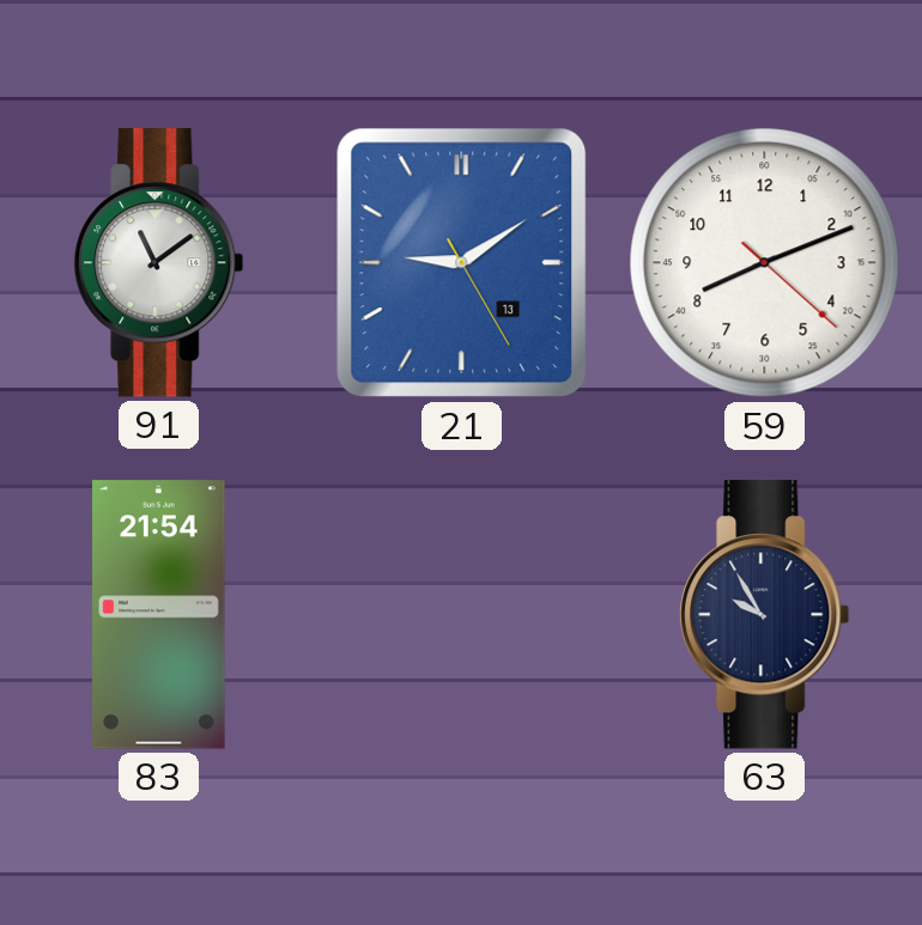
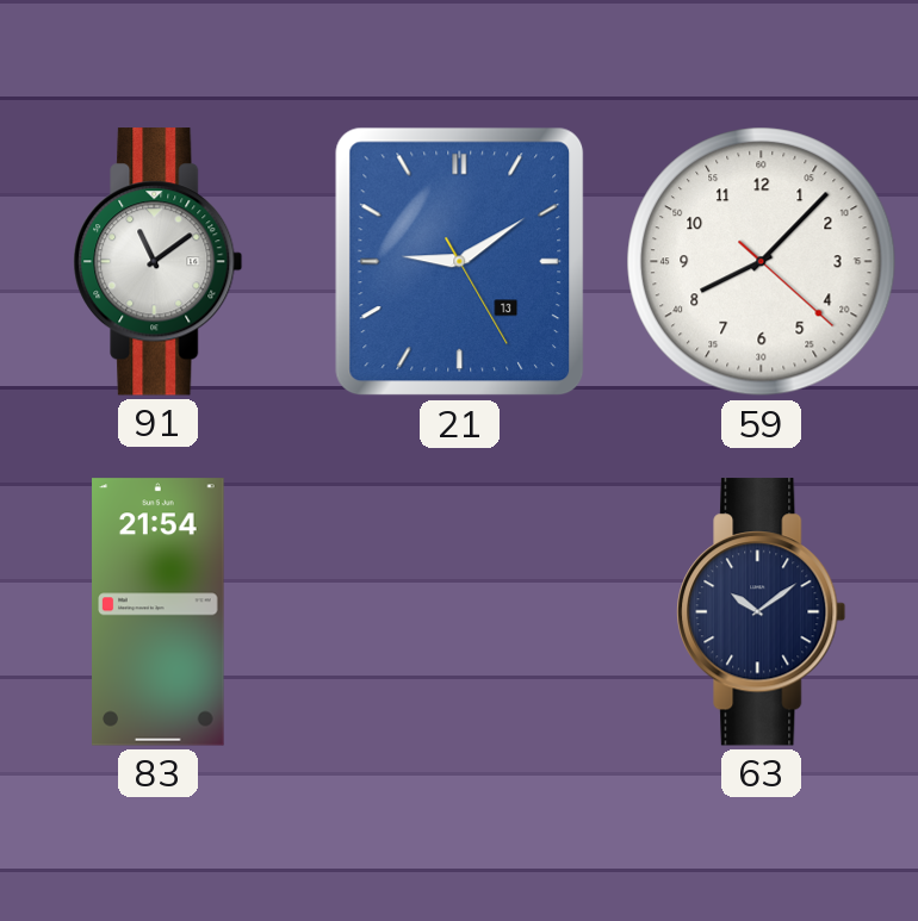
59: 8:11 -> 8:07 (762, 262)
63: 9:55 -> 10:09 (762, 612)
